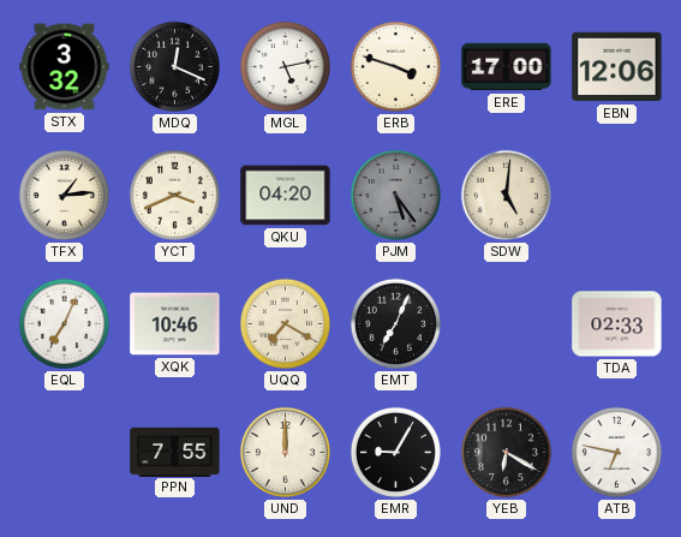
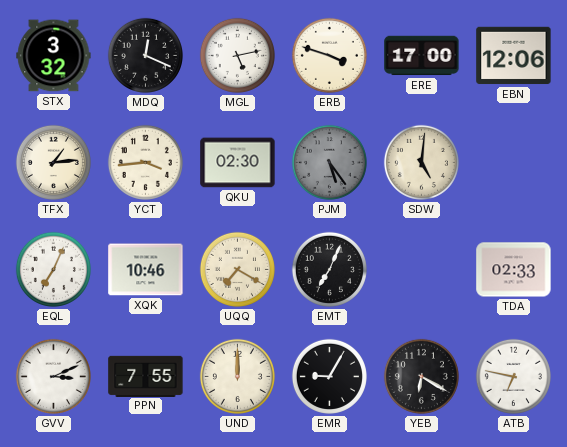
YCT: 3:41 -> 3:44 (145, 162)
QKU: 04:20 -> 02:30 (238, 163)
GVV: none -> 3:11 (53, 376)
